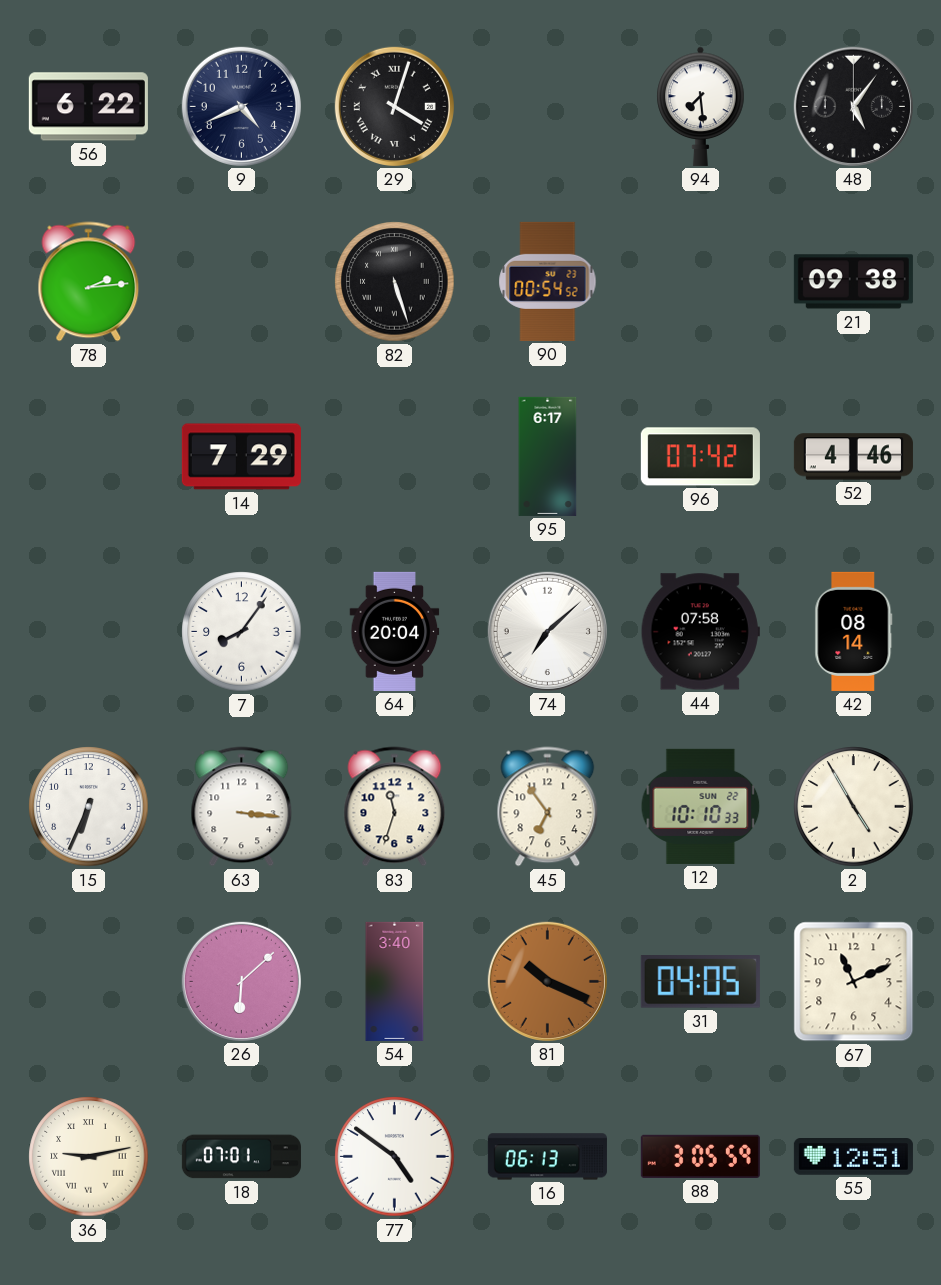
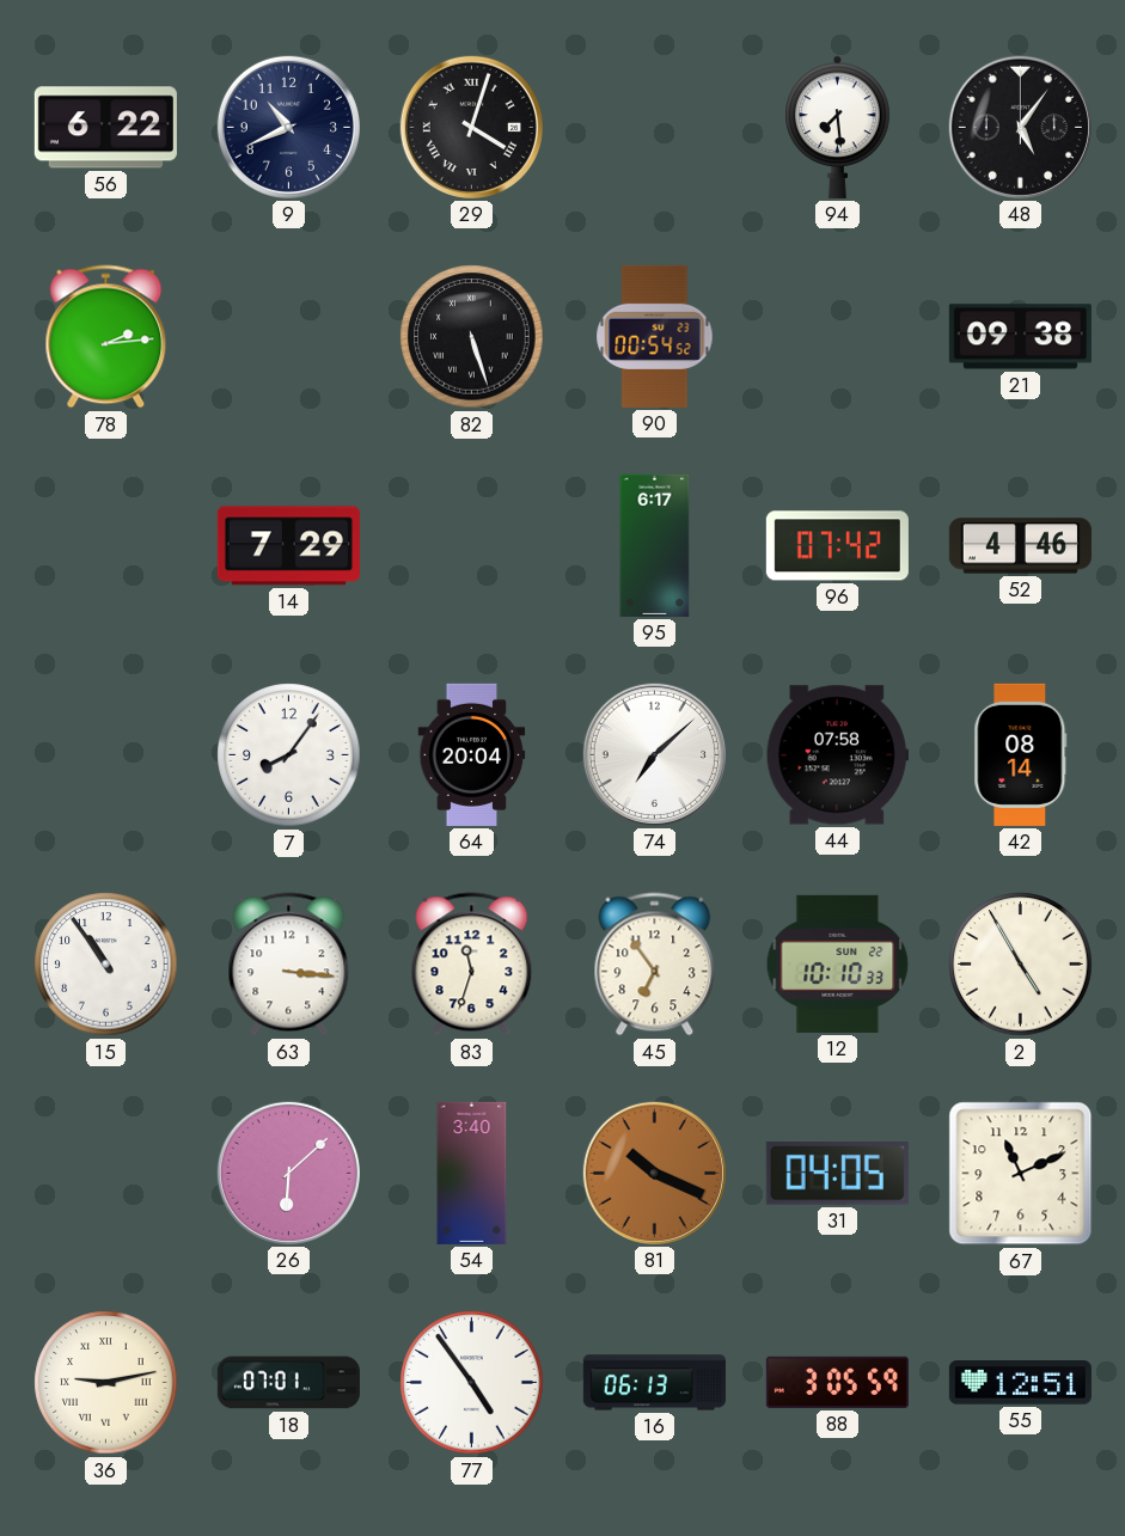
9: 4:41 -> 10:41 (288, 127)
15: 6:34 -> 10:54 (106, 965)
77: 4:51 -> 4:54 (472, 1383)
